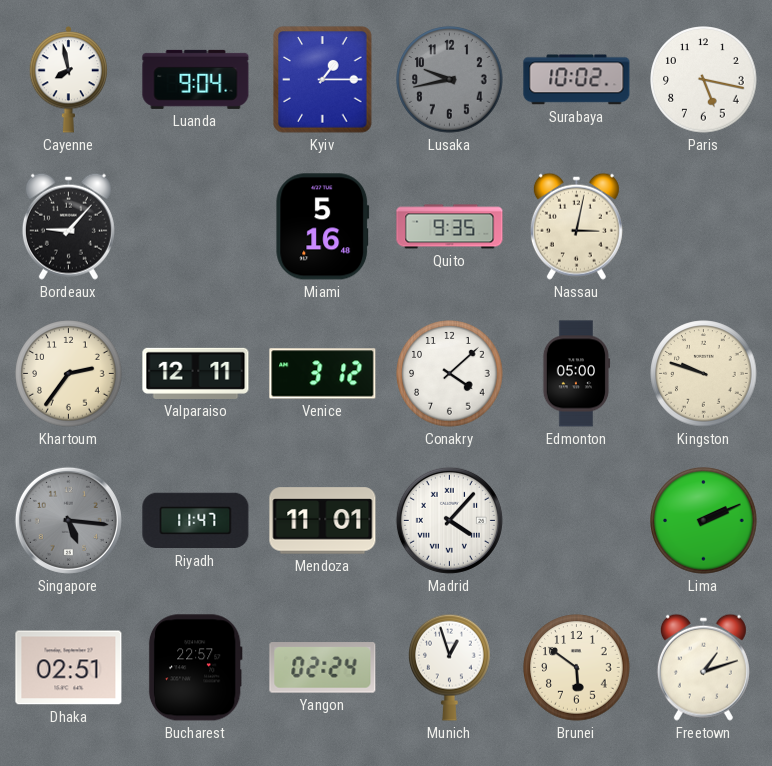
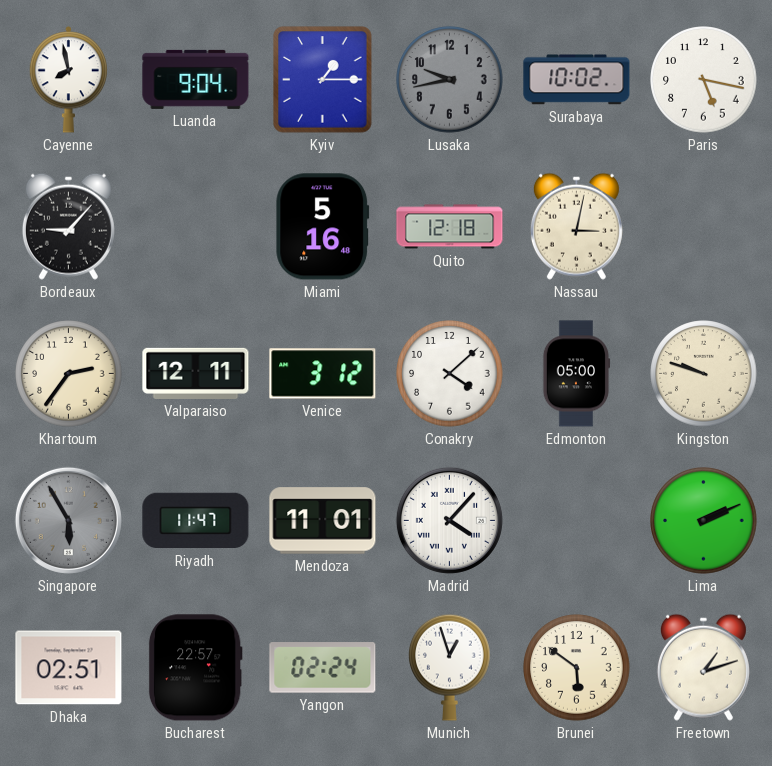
Quito: 9:35 -> 12:18 (450, 227)
Singapore: 5:16 -> 5:55 (68, 520)
